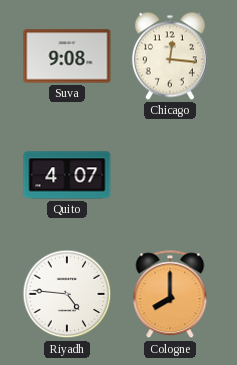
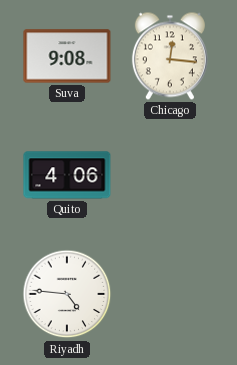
Quito: 4:07 -> 4:06 (67, 175)
Cologne: 8:00 -> none (170, 295)
